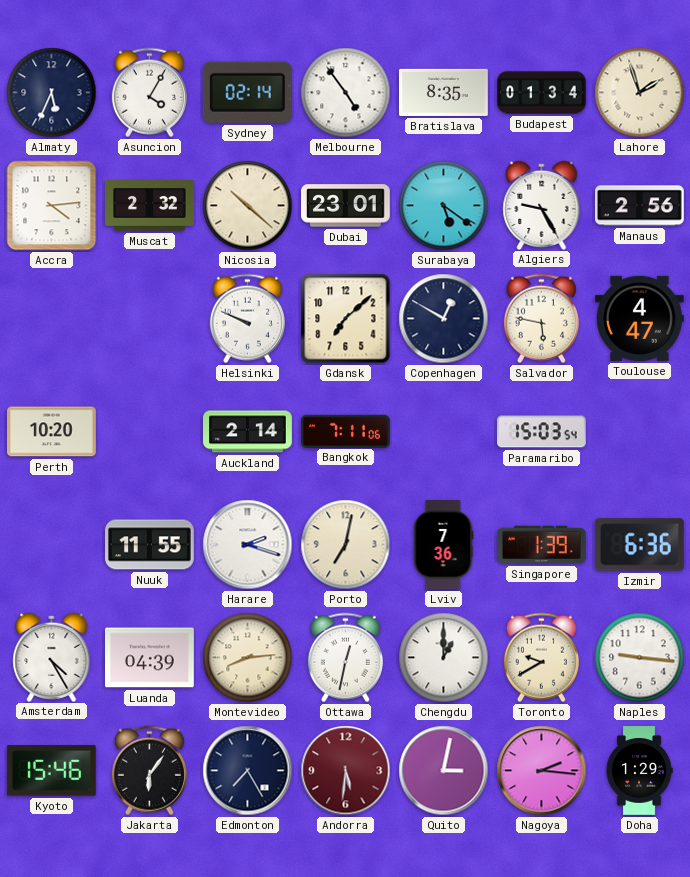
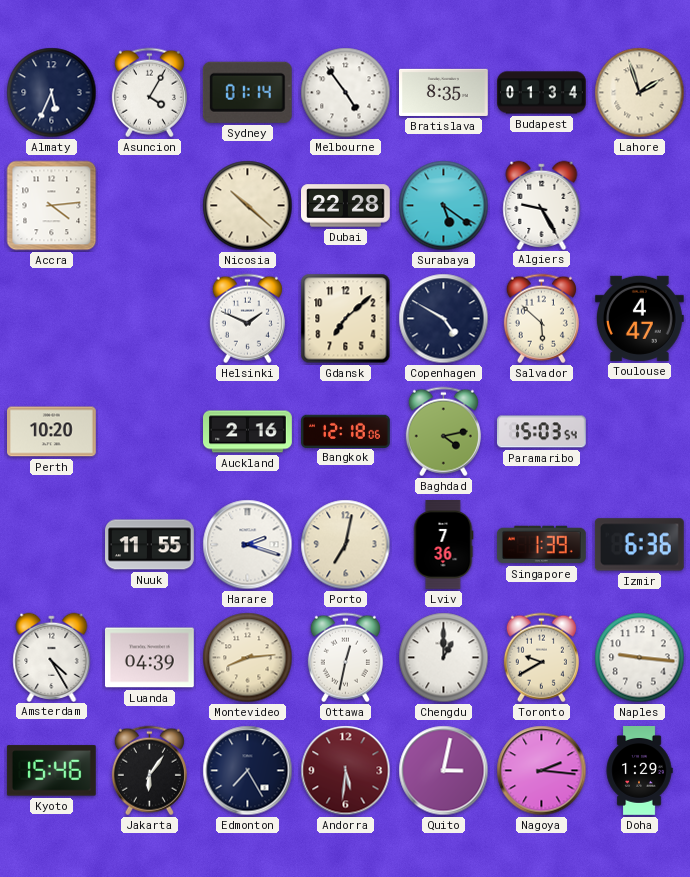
Sydney: 02:14 -> 01:14 (247, 92)
Muscat: 2:32 -> none (150, 206)
Dubai: 23:01 -> 22:28 (346, 206)
Manaus: 2:56 -> none (640, 206)
Helsinki: 9:49 -> 1:49 (247, 319)
Copenhagen: 12:50 -> 4:50 (444, 319)
Salvador: 5:47 -> 5:52 (541, 319)
Auckland: 2:14 -> 2:16 (248, 432)
Bangkok: 7:11 -> 12:18 (346, 431)
Baghdad: none -> 4:13 (443, 432)
